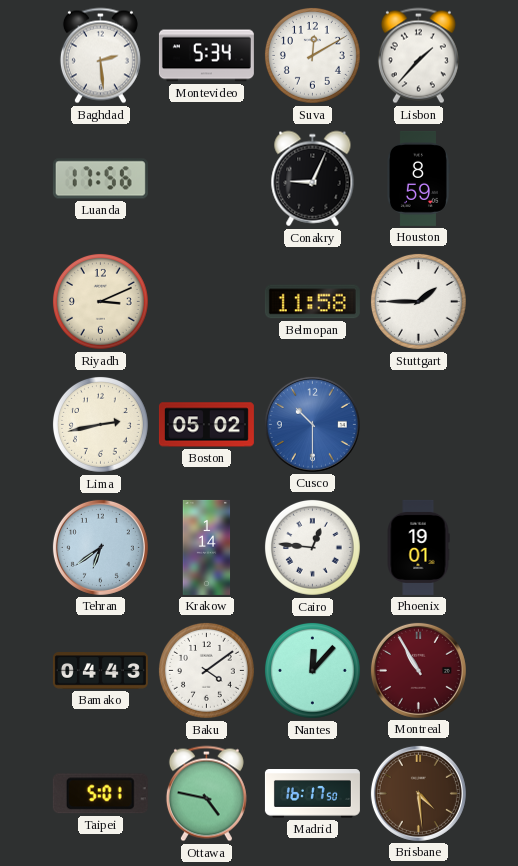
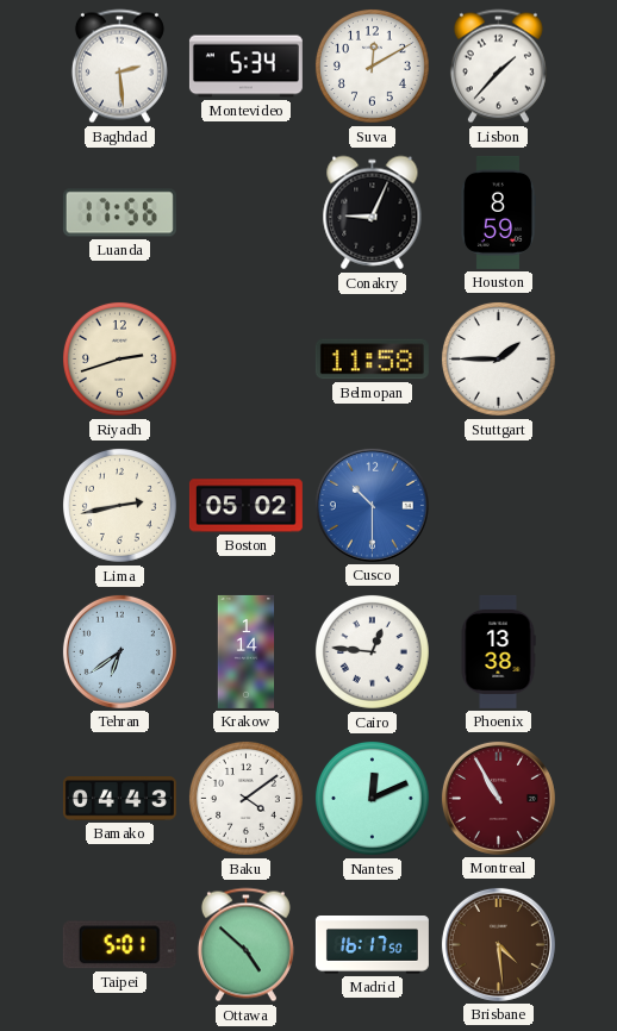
Riyadh: 3:11 -> 2:42 (119, 358)
Phoenix: 19:01 -> 13:38 (498, 651)
Nantes: 12:07 -> 12:11 (372, 798)
Ottawa: 4:47 -> 4:52 (245, 945)
